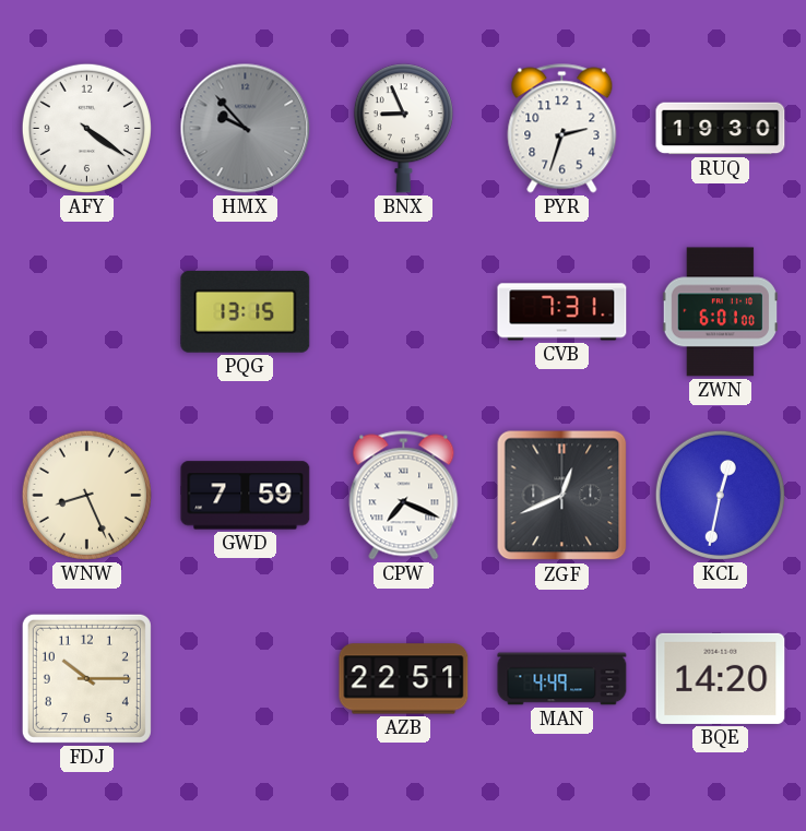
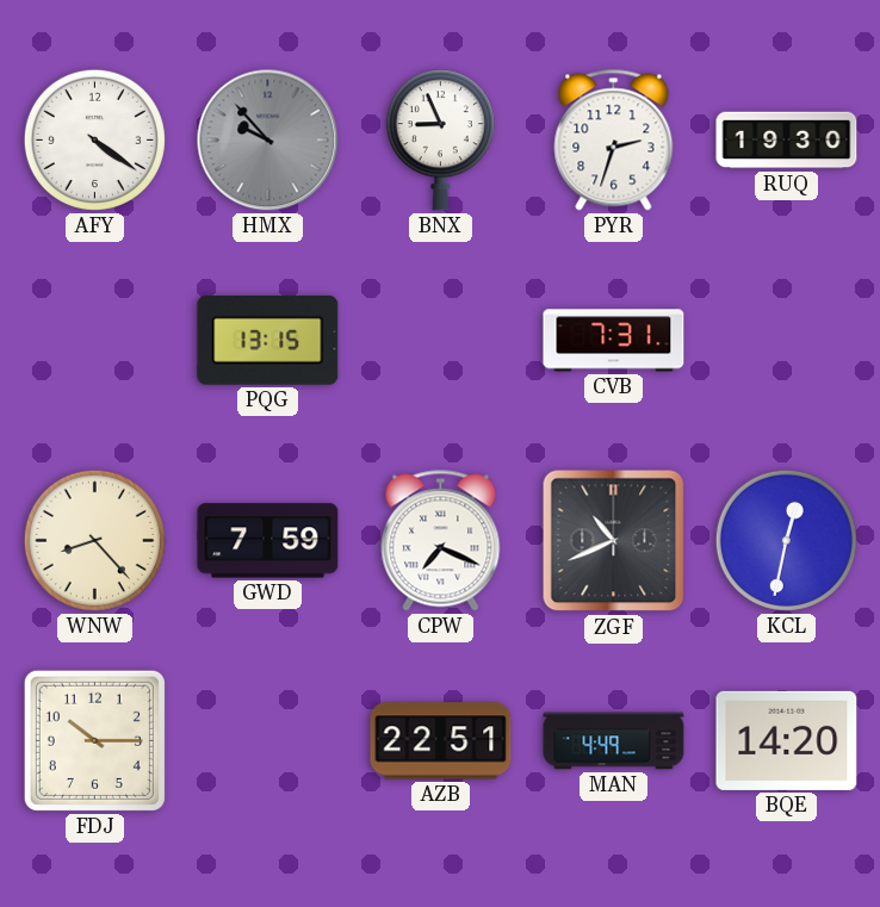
ZWN: 6:01 -> none (720, 312)
WNW: 8:26 -> 8:23 (94, 540)
ZGF: 12:41 -> 10:41 (614, 541)
